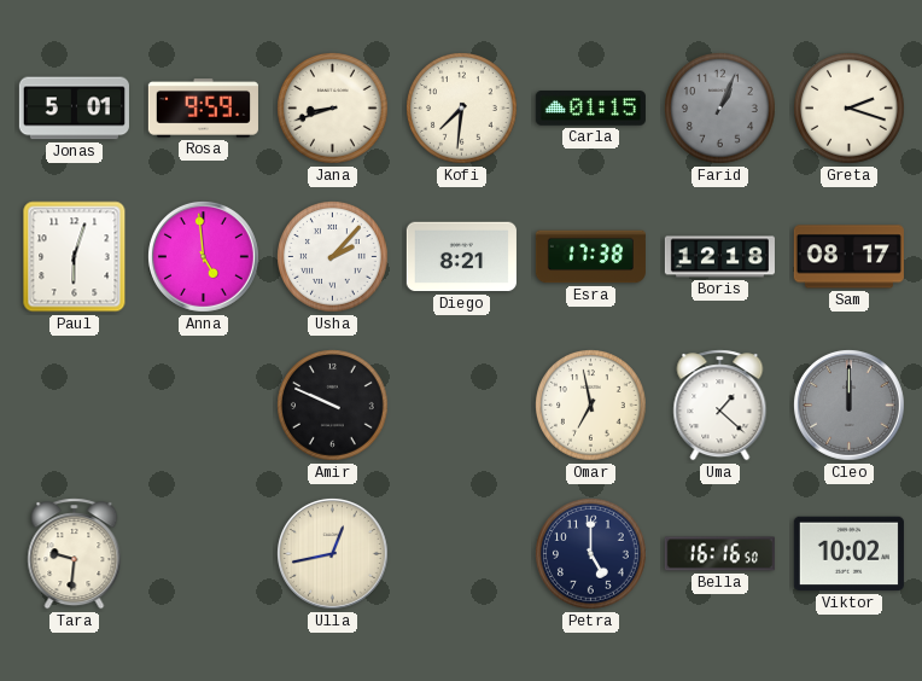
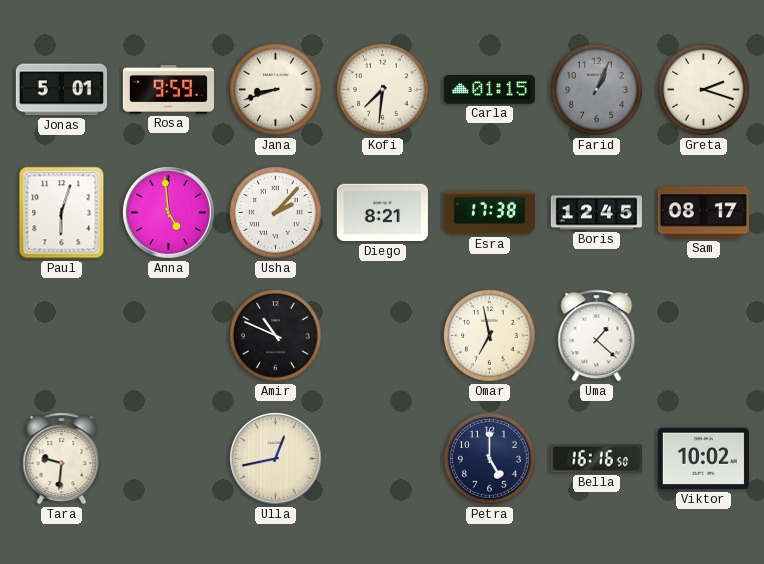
Boris: 12:18 -> 12:45 (596, 213)
Amir: 9:49 -> 10:49 (276, 336)
Cleo: 12:00 -> none (848, 404)
